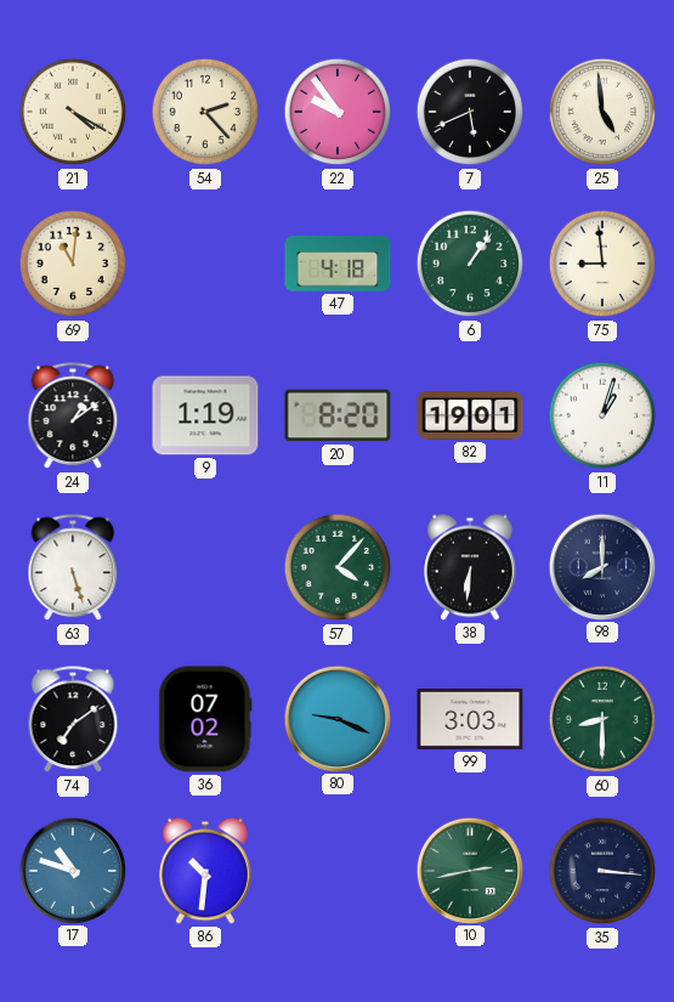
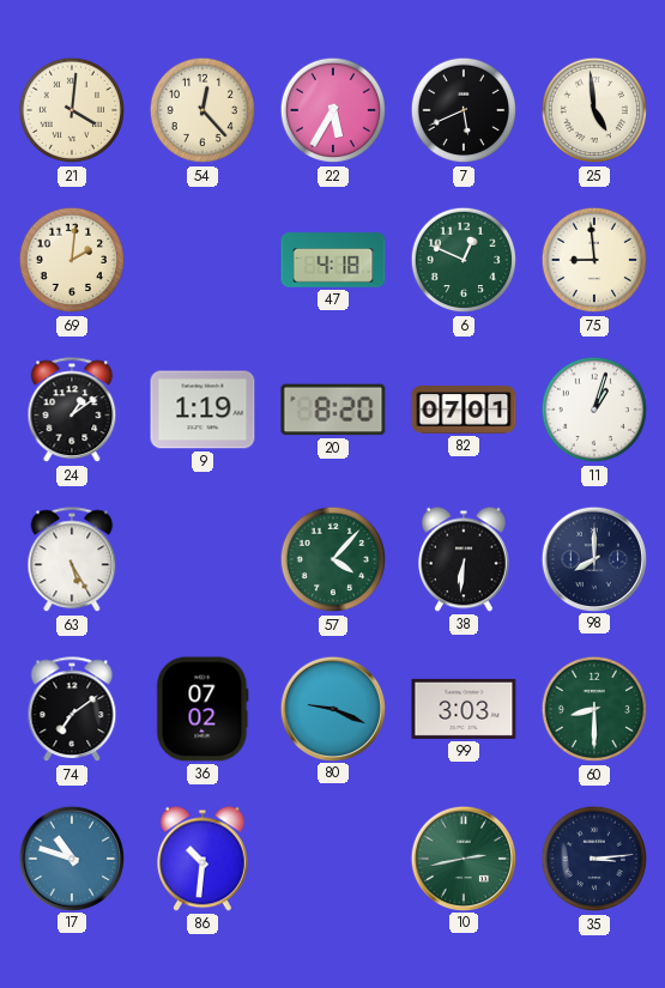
21: 4:20 -> 4:01 (72, 110)
54: 2:23 -> 12:23 (202, 110)
22: 9:54 -> 5:35 (333, 110)
69: 11:01 -> 2:01 (72, 260)
6: 1:06 -> 12:49 (464, 260)
82: 19:01 -> 07:01 (464, 410)
63: 5:27 -> 5:25 (72, 560)
35: 3:16 -> 3:14 (594, 859)
